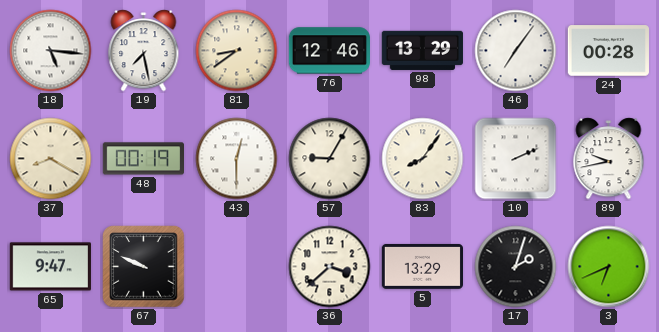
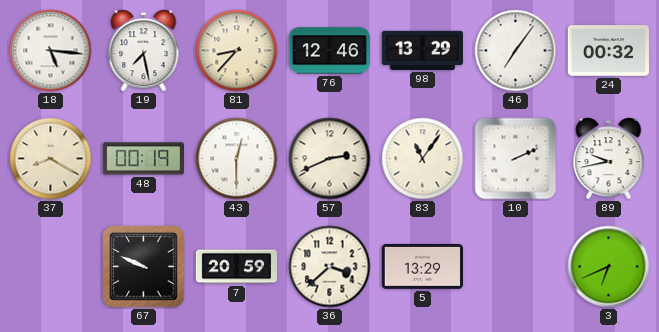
81: 8:39 -> 8:37 (237, 51)
24: 00:28 -> 00:32 (608, 51)
57: 9:05 -> 2:41 (330, 159)
83: 8:06 -> 11:06 (423, 159)
65: 9:47 -> none (50, 267)
7: none -> 20:59 (236, 267)
17: 2:03 -> none (516, 267)
